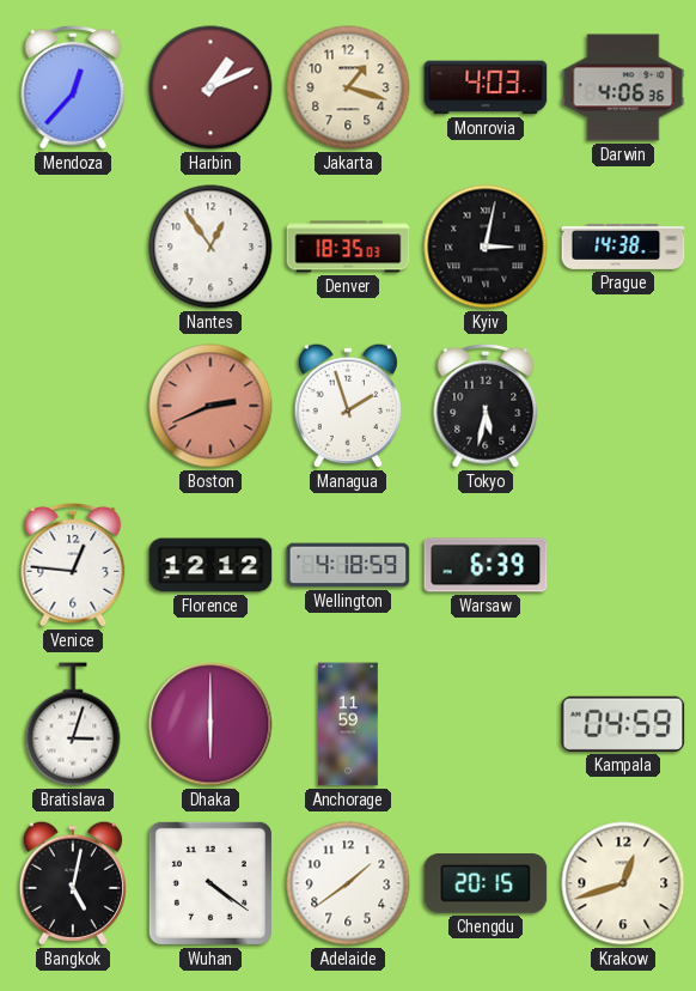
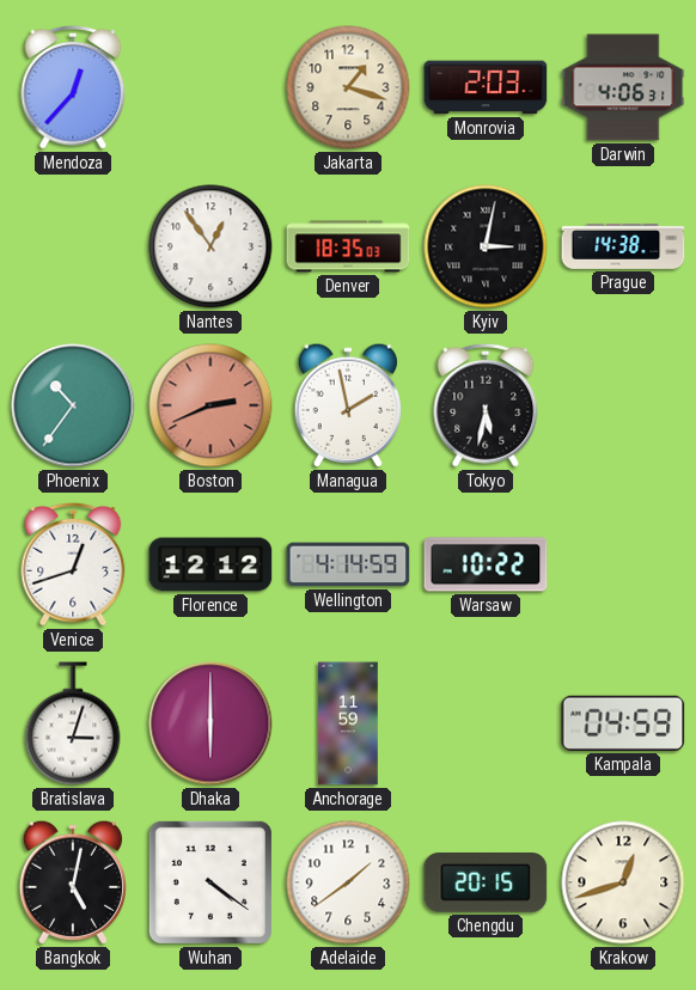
Harbin: 1:11 -> none (210, 87)
Monrovia: 4:03 -> 2:03 (486, 87)
Darwin: 4:06:36 -> 4:06:31 (623, 87)
Phoenix: none -> 10:36 (73, 405)
Managua: 1:57 -> 1:58 (348, 405)
Venice: 12:46 -> 12:42 (73, 564)
Wellington: 4:18 -> 4:14 (348, 564)
Warsaw: 6:39 -> 10:22 (486, 564)
